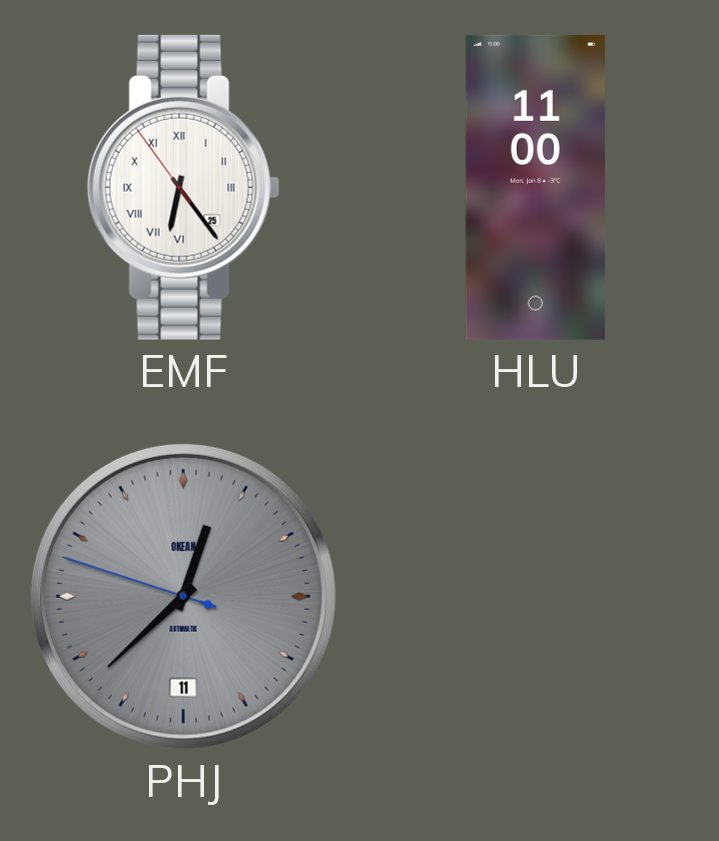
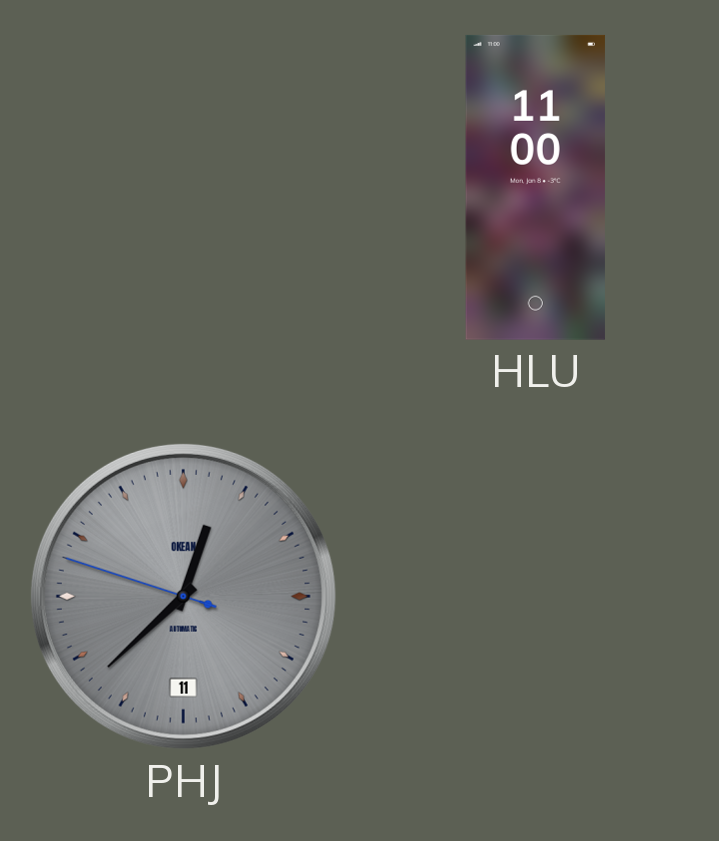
EMF: 6:23 -> none (183, 187)
